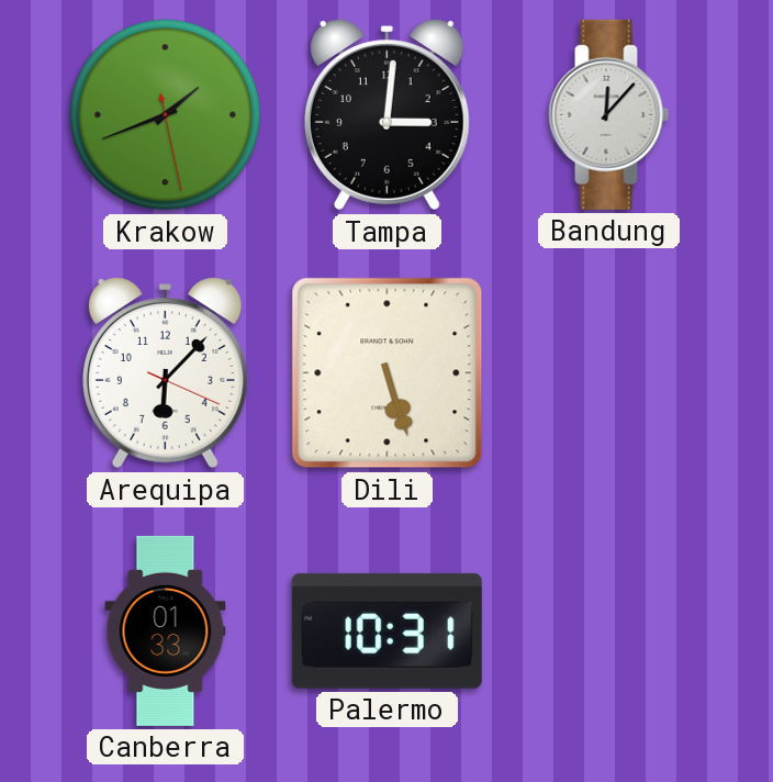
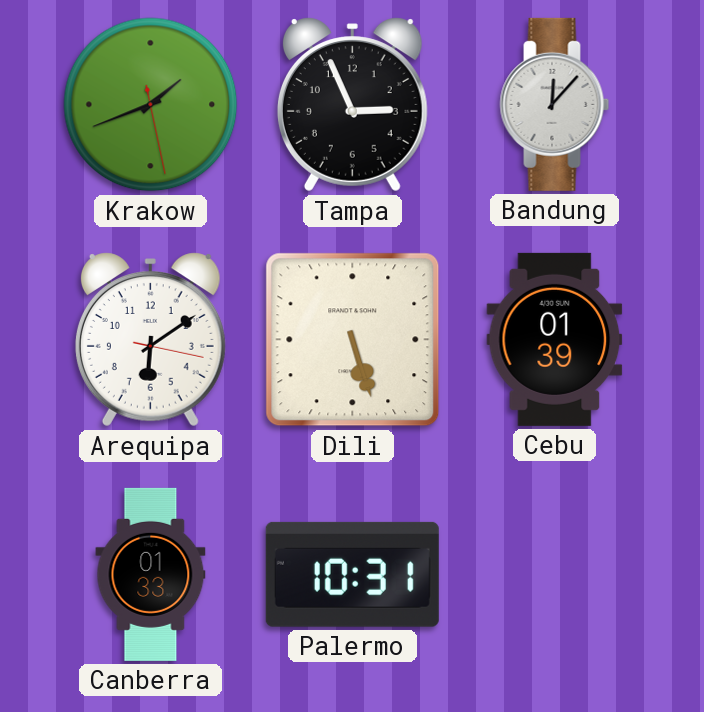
Tampa: 3:01 -> 2:56 (352, 105)
Arequipa: 6:07 -> 6:09 (150, 340)
Cebu: none -> 01:39 (555, 339)
